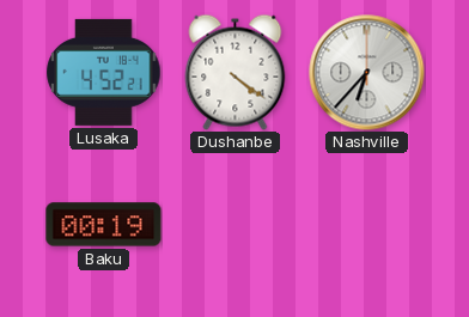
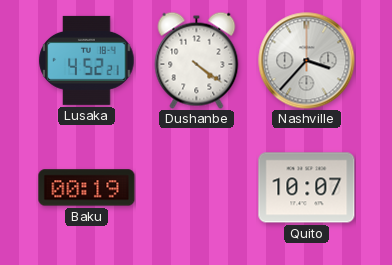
Nashville: 6:37 -> 3:37 (307, 61)
Quito: none -> 10:07 (307, 188)
